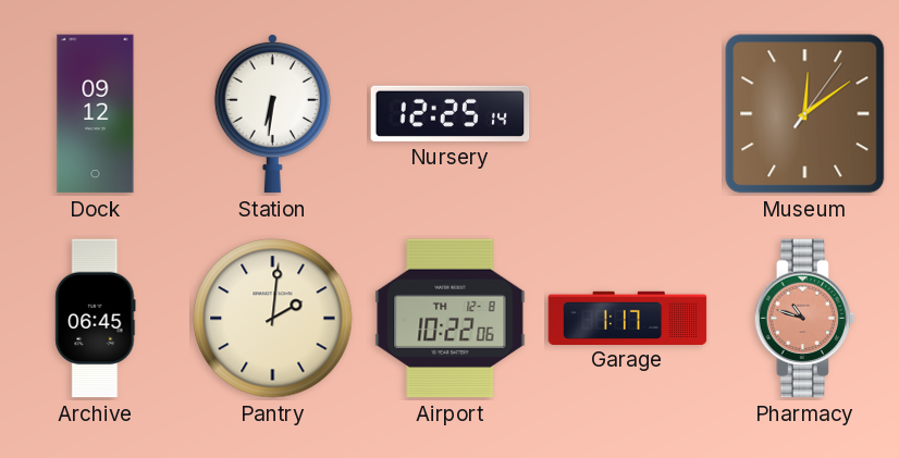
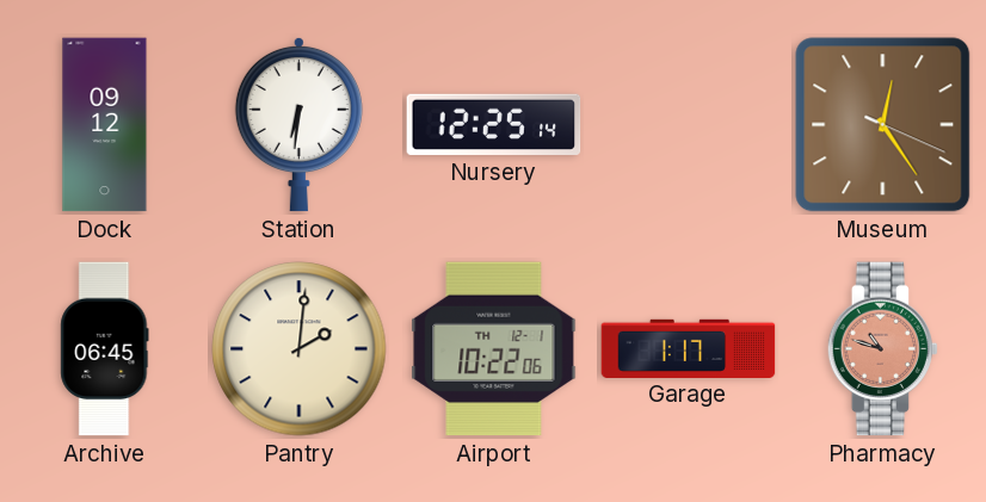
Museum: 12:09 -> 12:24 (883, 125)
Airport date: TH 12-8 -> TH 12-1 (494, 349)
